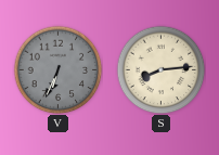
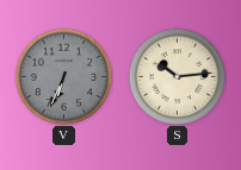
S: 8:14 -> 10:14 (177, 76)
